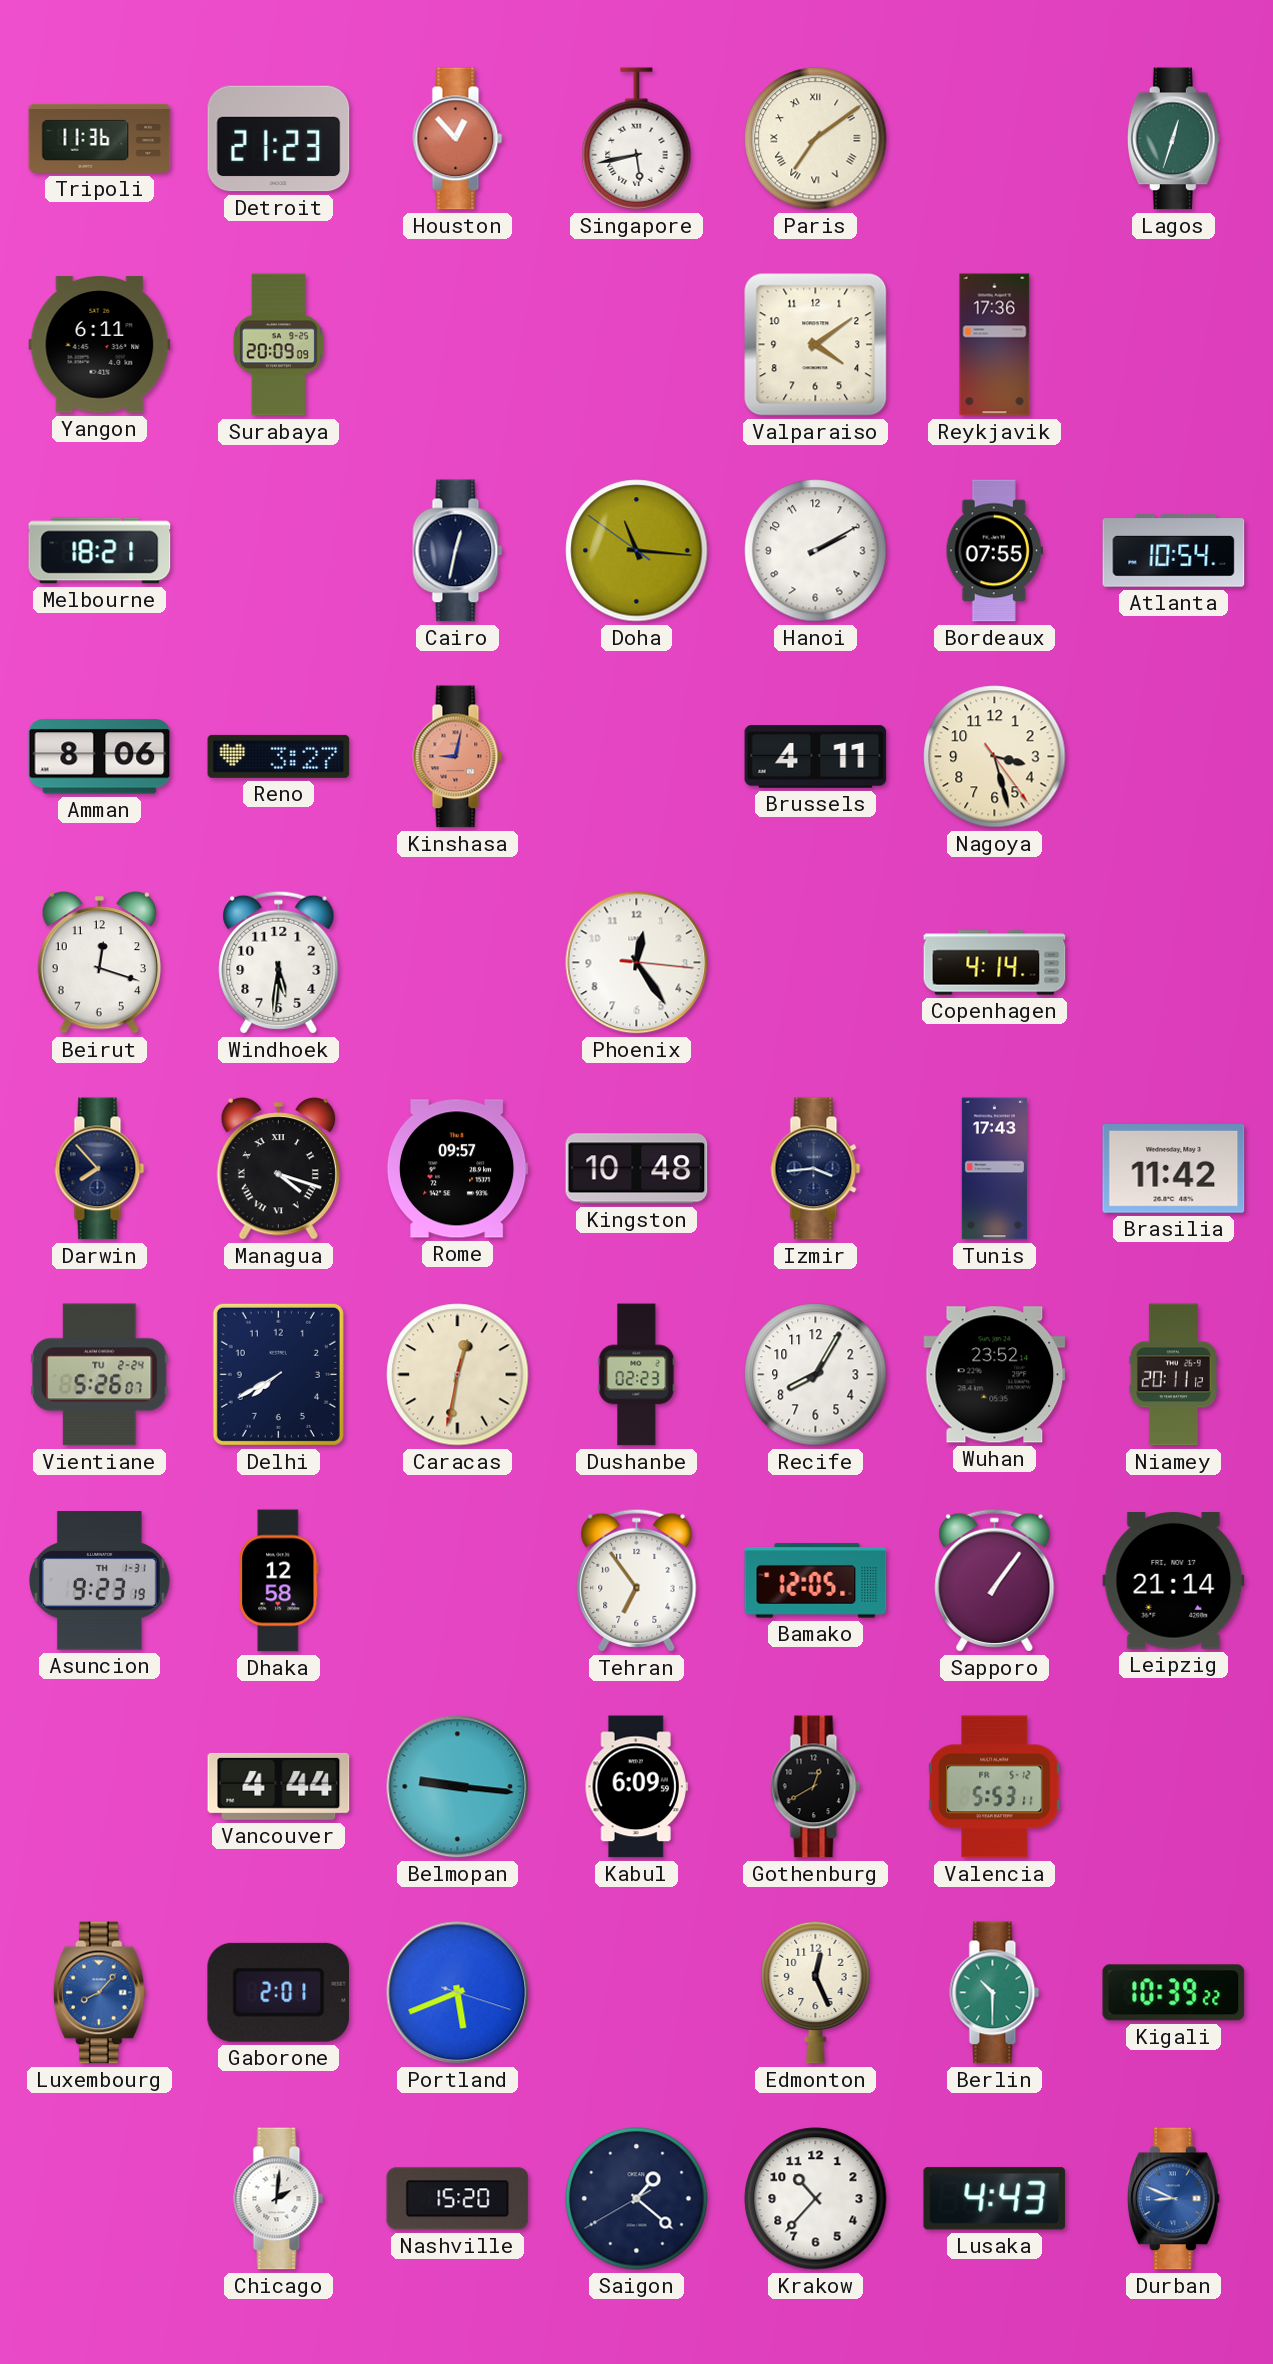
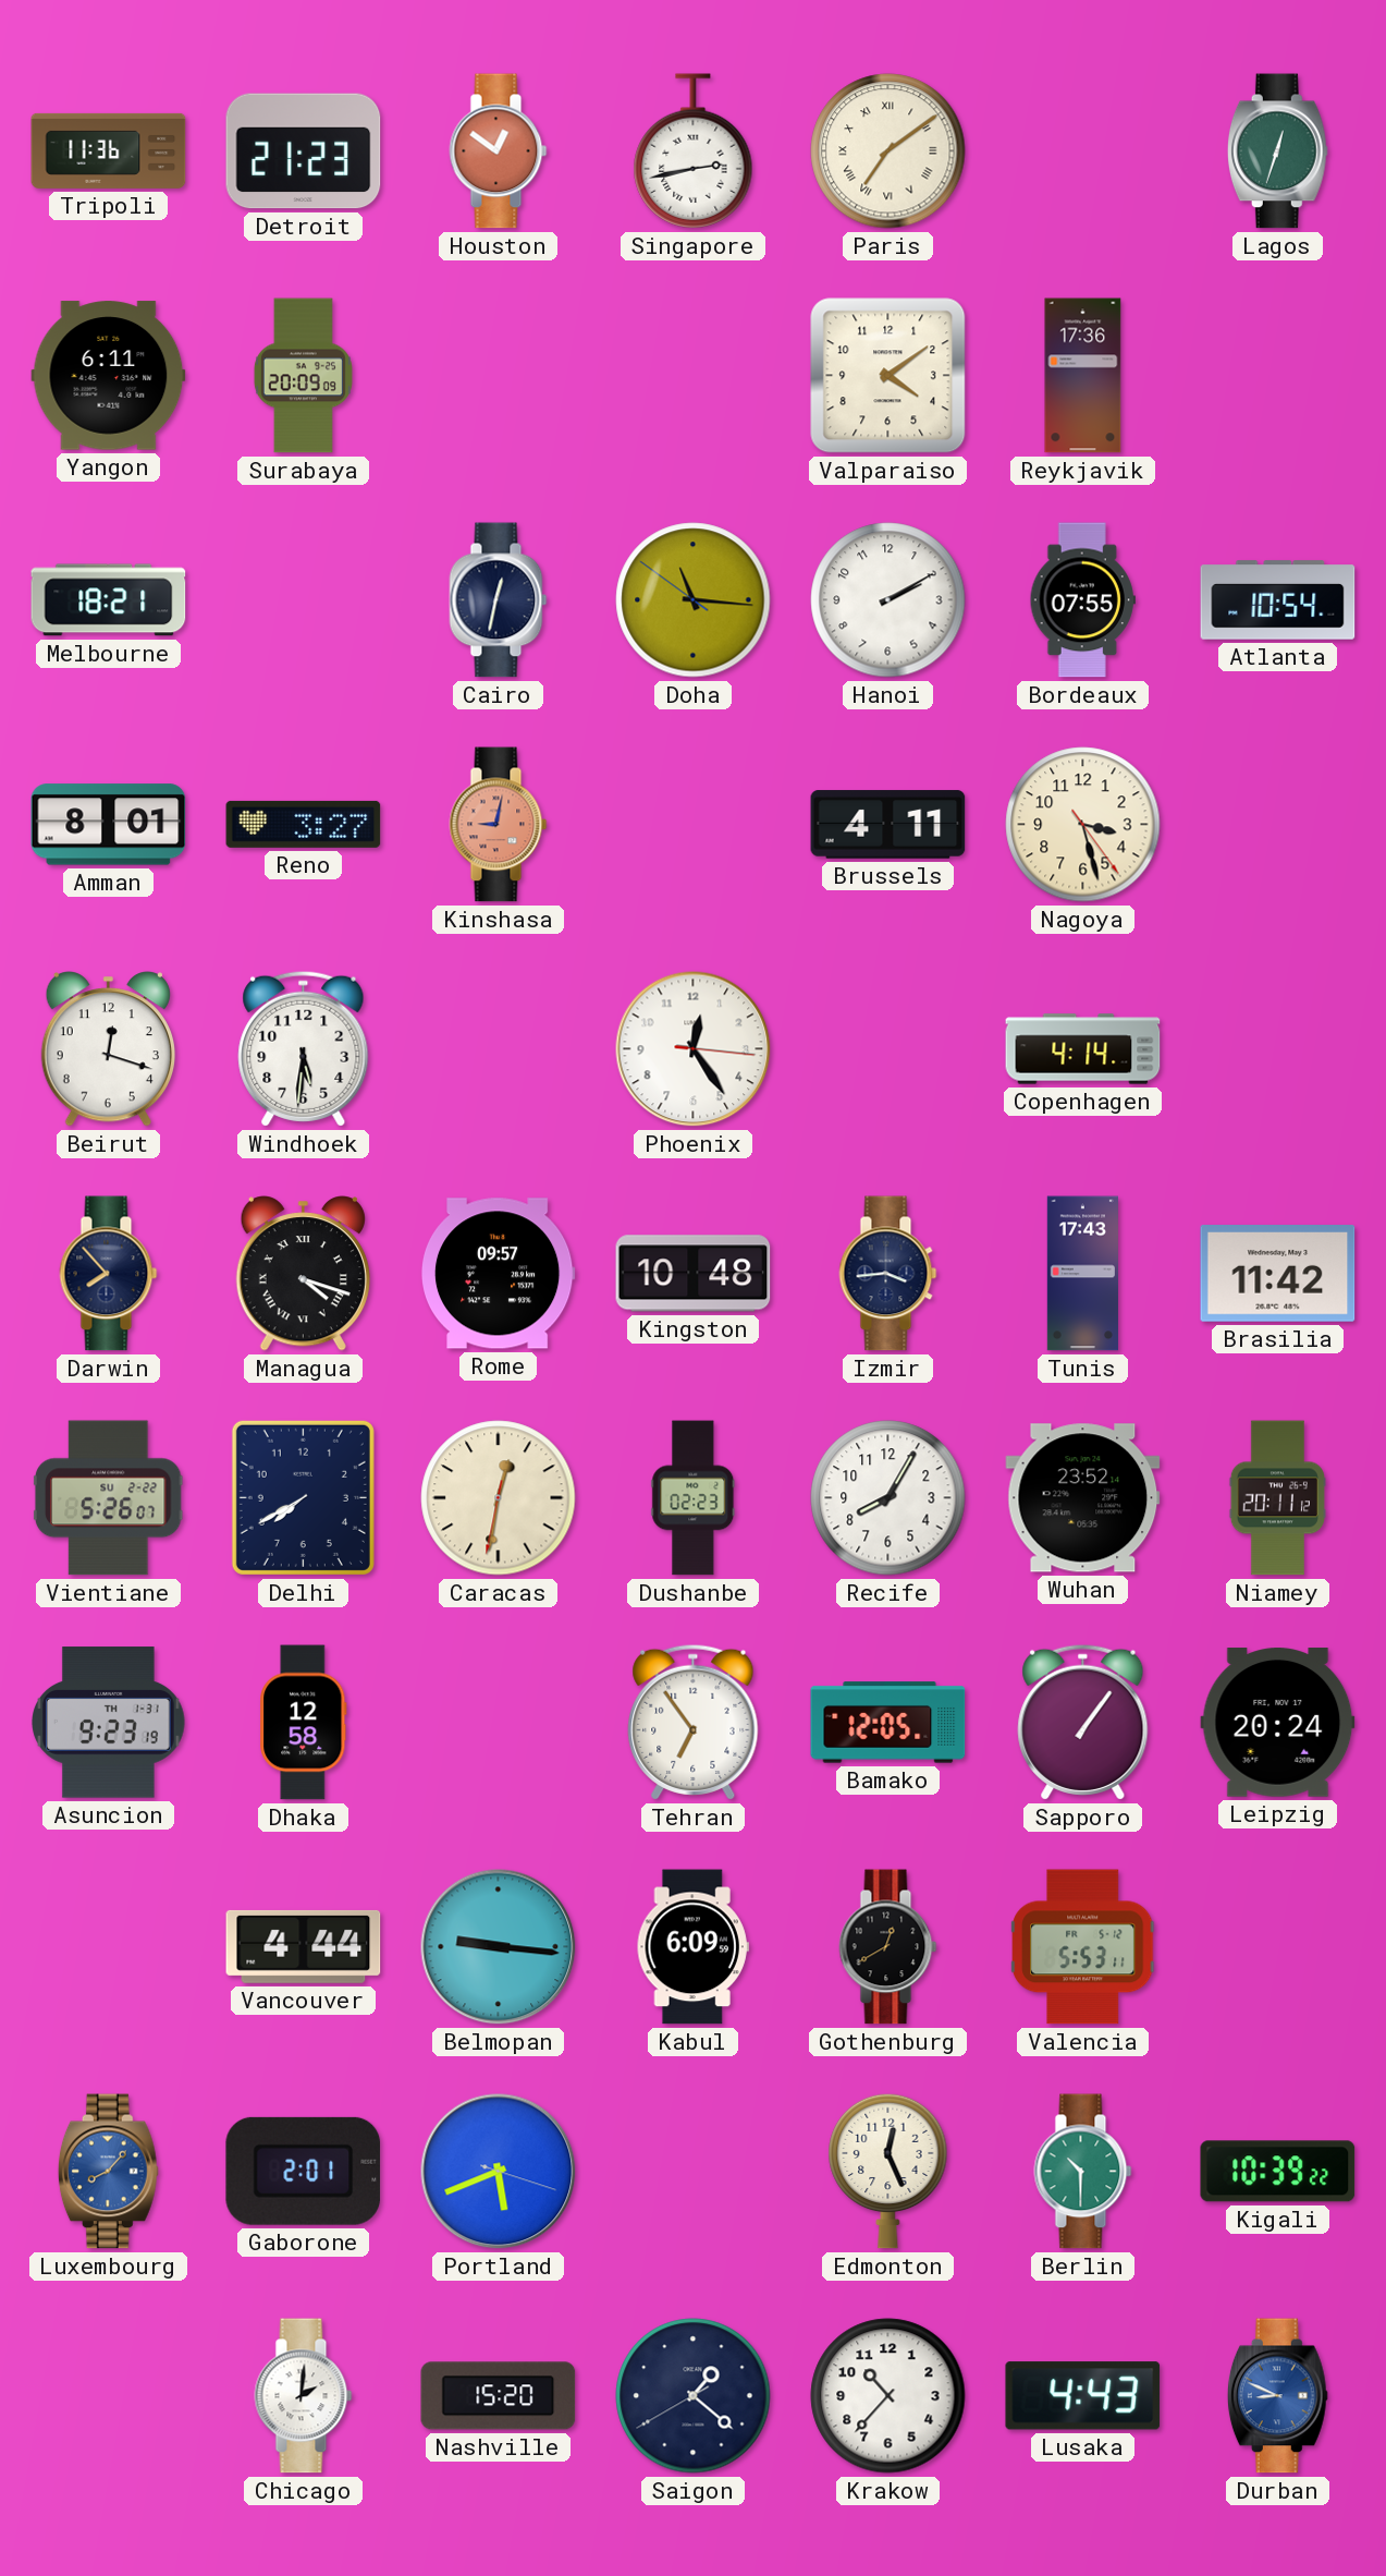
Houston: 12:53 -> 12:51 (499, 151)
Singapore: 5:43 -> 2:43 (694, 151)
Amman: 8:06 -> 8:01 (109, 825)
Vientiane date: TU 2-24 -> SU 2-22 (108, 1498)
Leipzig: 21:14 -> 20:24 (1278, 1723)
